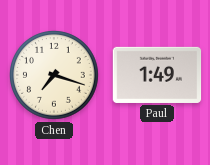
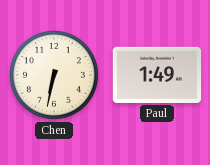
Chen: 7:18 -> 6:32 (55, 76)
